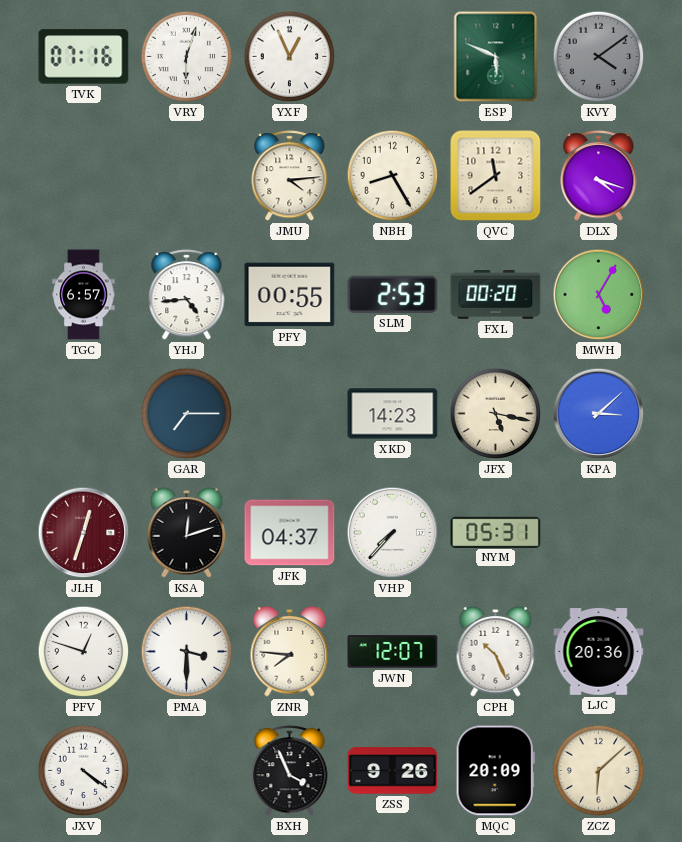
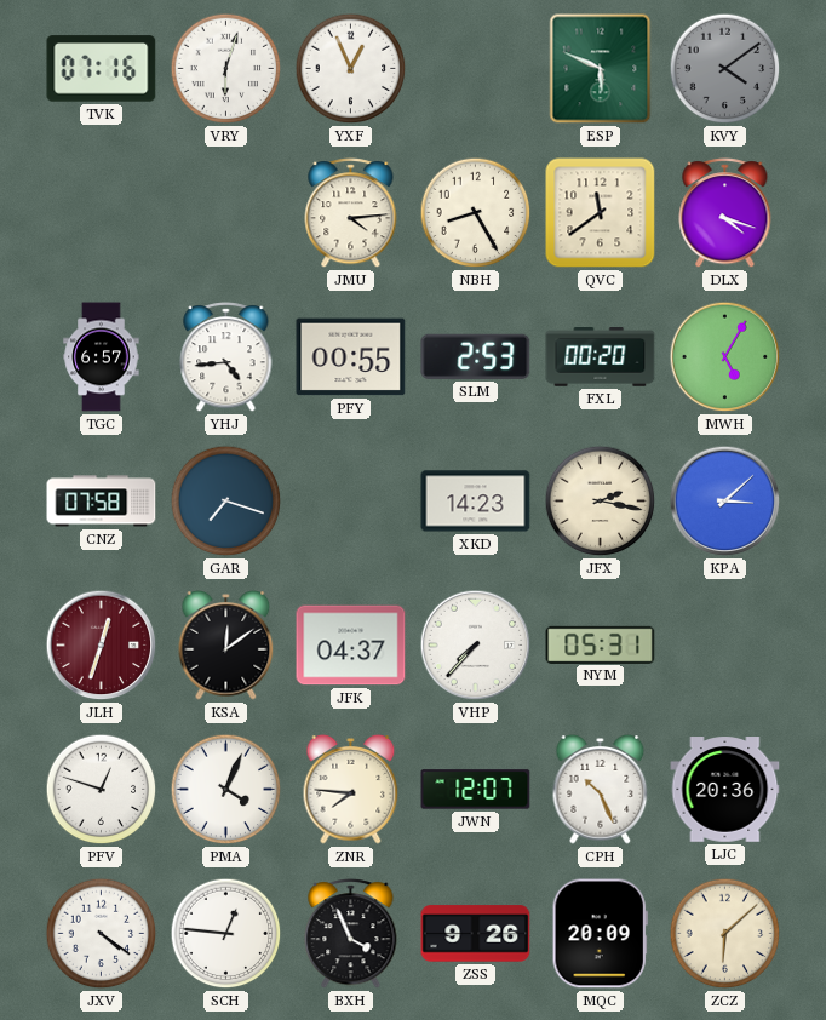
CNZ: none -> 07:58 (102, 502)
GAR: 7:15 -> 7:18 (226, 502)
JFX: 5:17 -> 2:17 (601, 502)
KSA: 12:12 -> 12:09 (226, 646)
PMA: 3:30 -> 4:04 (226, 790)
SCH: none -> 12:46 (226, 934)
